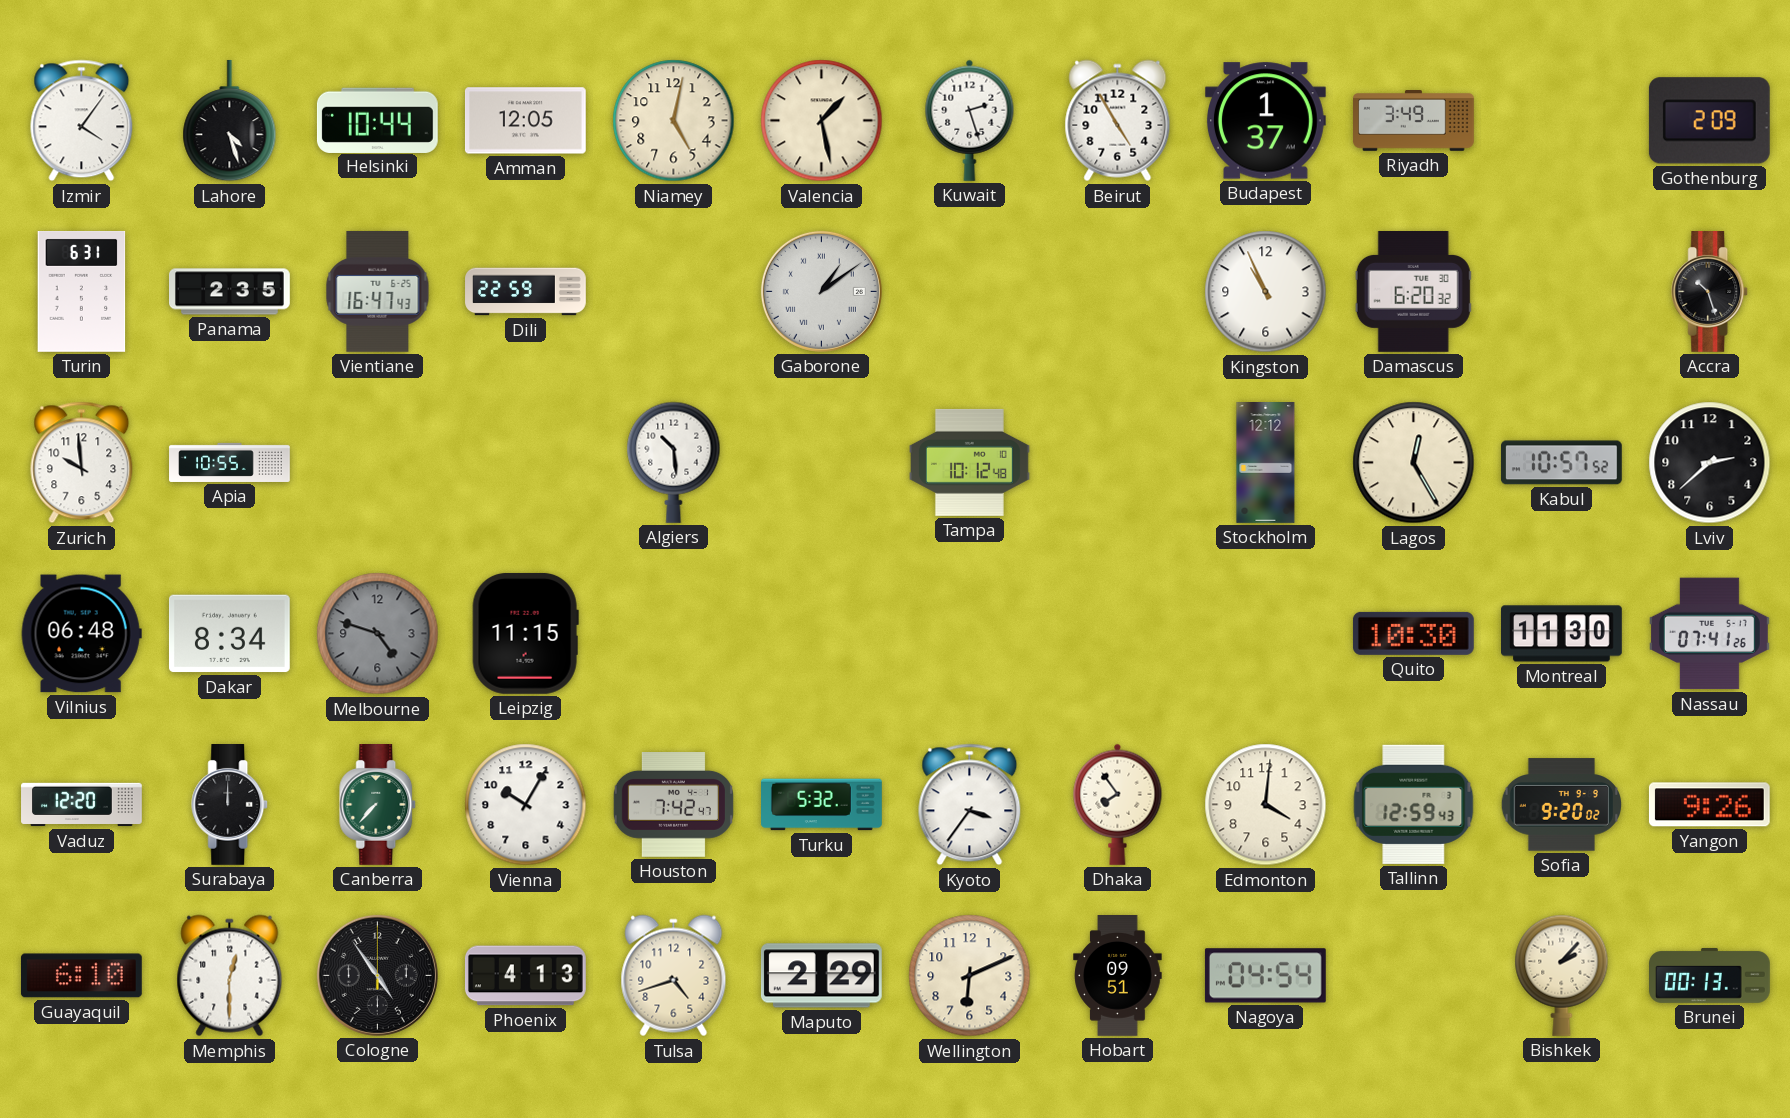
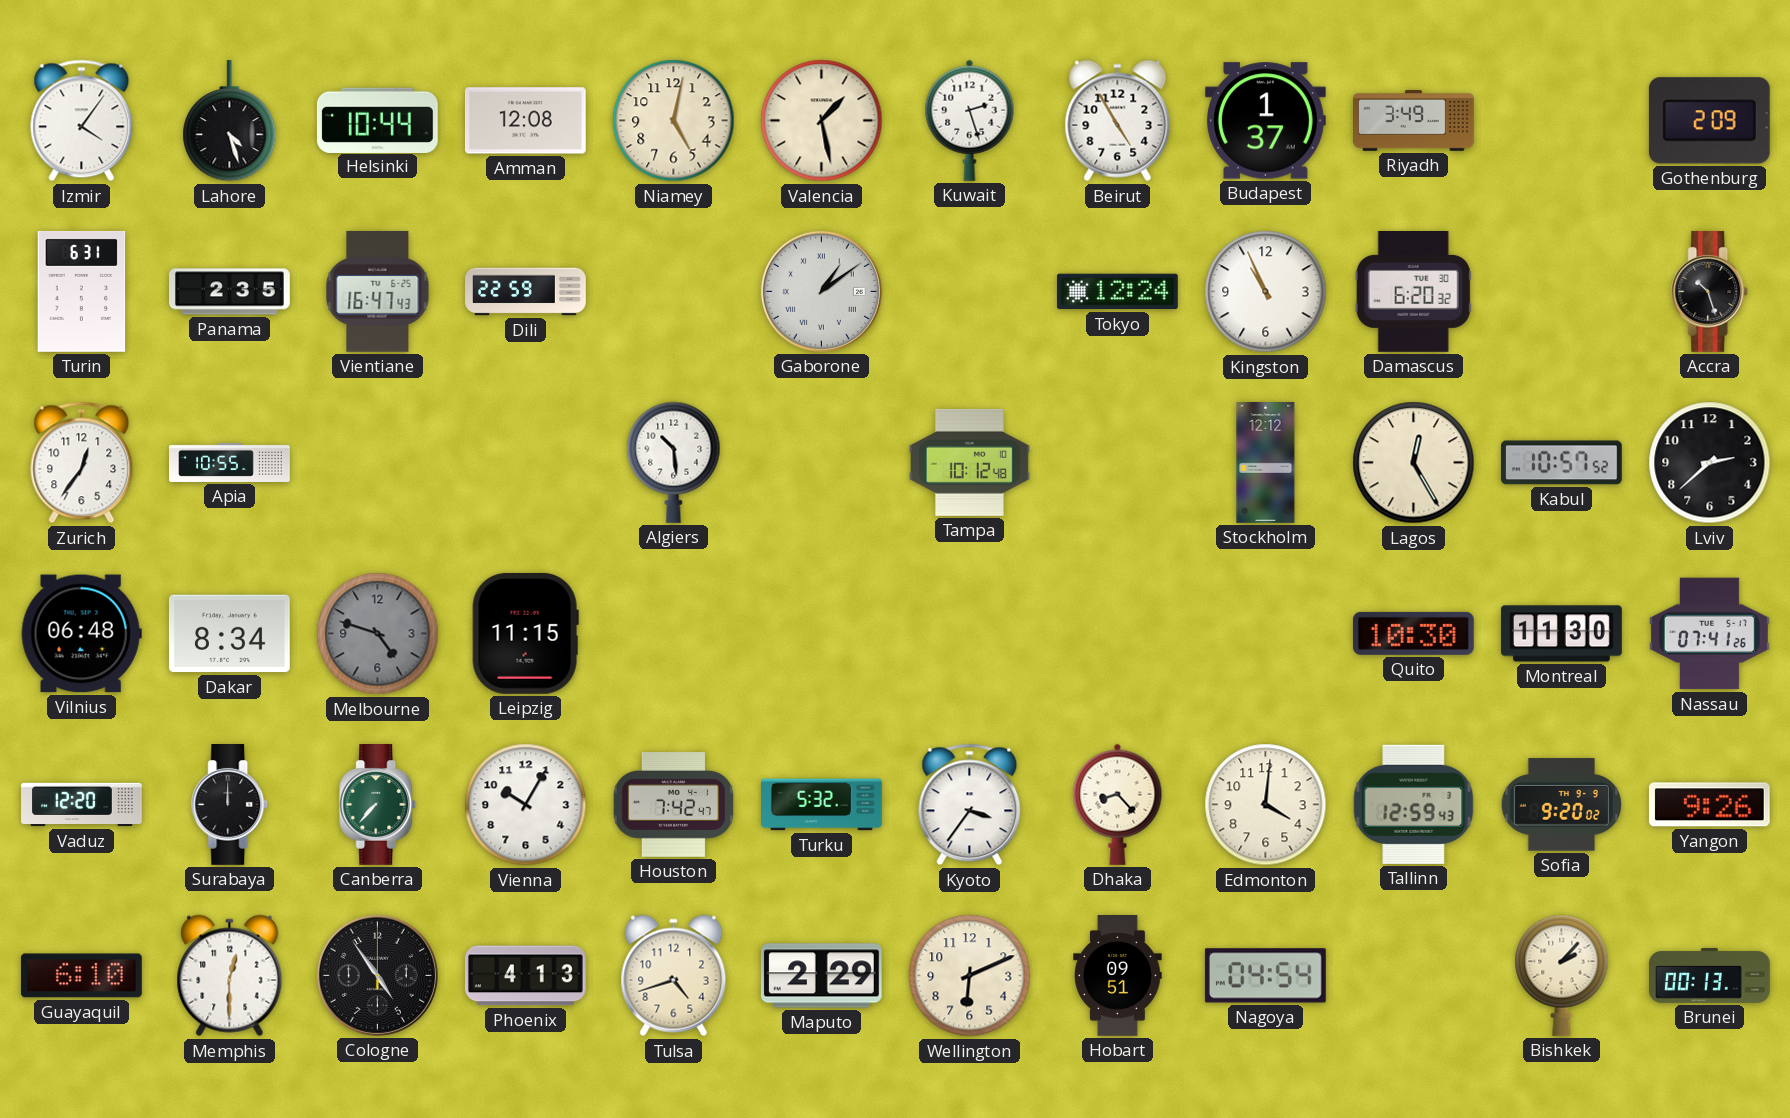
Amman: 12:05 -> 12:08 (525, 121)
Tokyo: none -> 12:24 (1117, 292)
Zurich: 9:59 -> 12:36 (82, 463)
Dhaka: 7:54 -> 8:23 (1118, 804)
